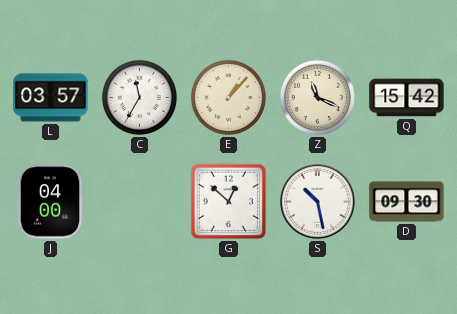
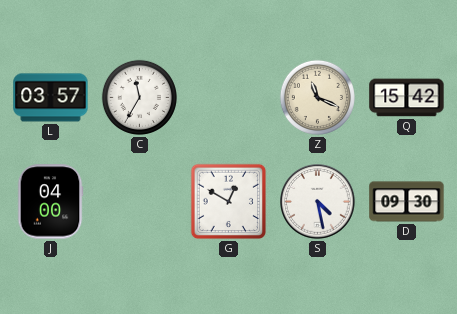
E: 1:07 -> none (228, 97)
G: 12:52 -> 12:50 (229, 202)
S: 10:28 -> 4:28 (318, 202)
